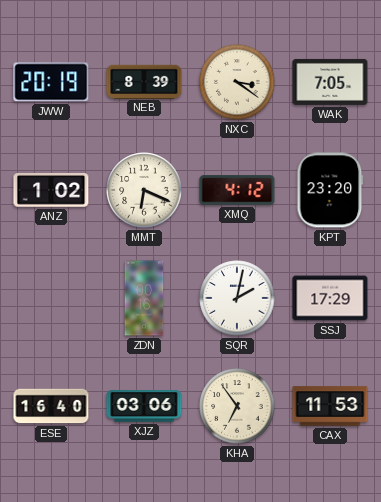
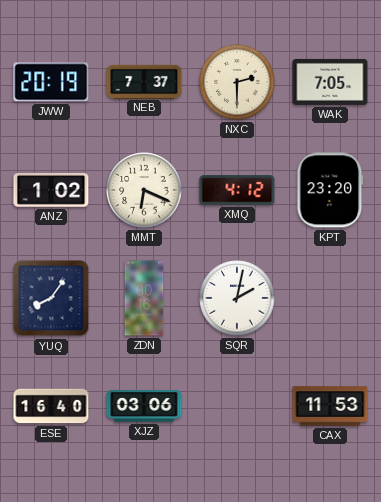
NEB: 8:39 -> 7:37 (144, 81)
NXC: 3:21 -> 2:30 (237, 82)
YUQ: none -> 8:06 (51, 298)
SSJ: 17:29 -> none (330, 298)
KHA: 6:54 -> none (237, 406)
